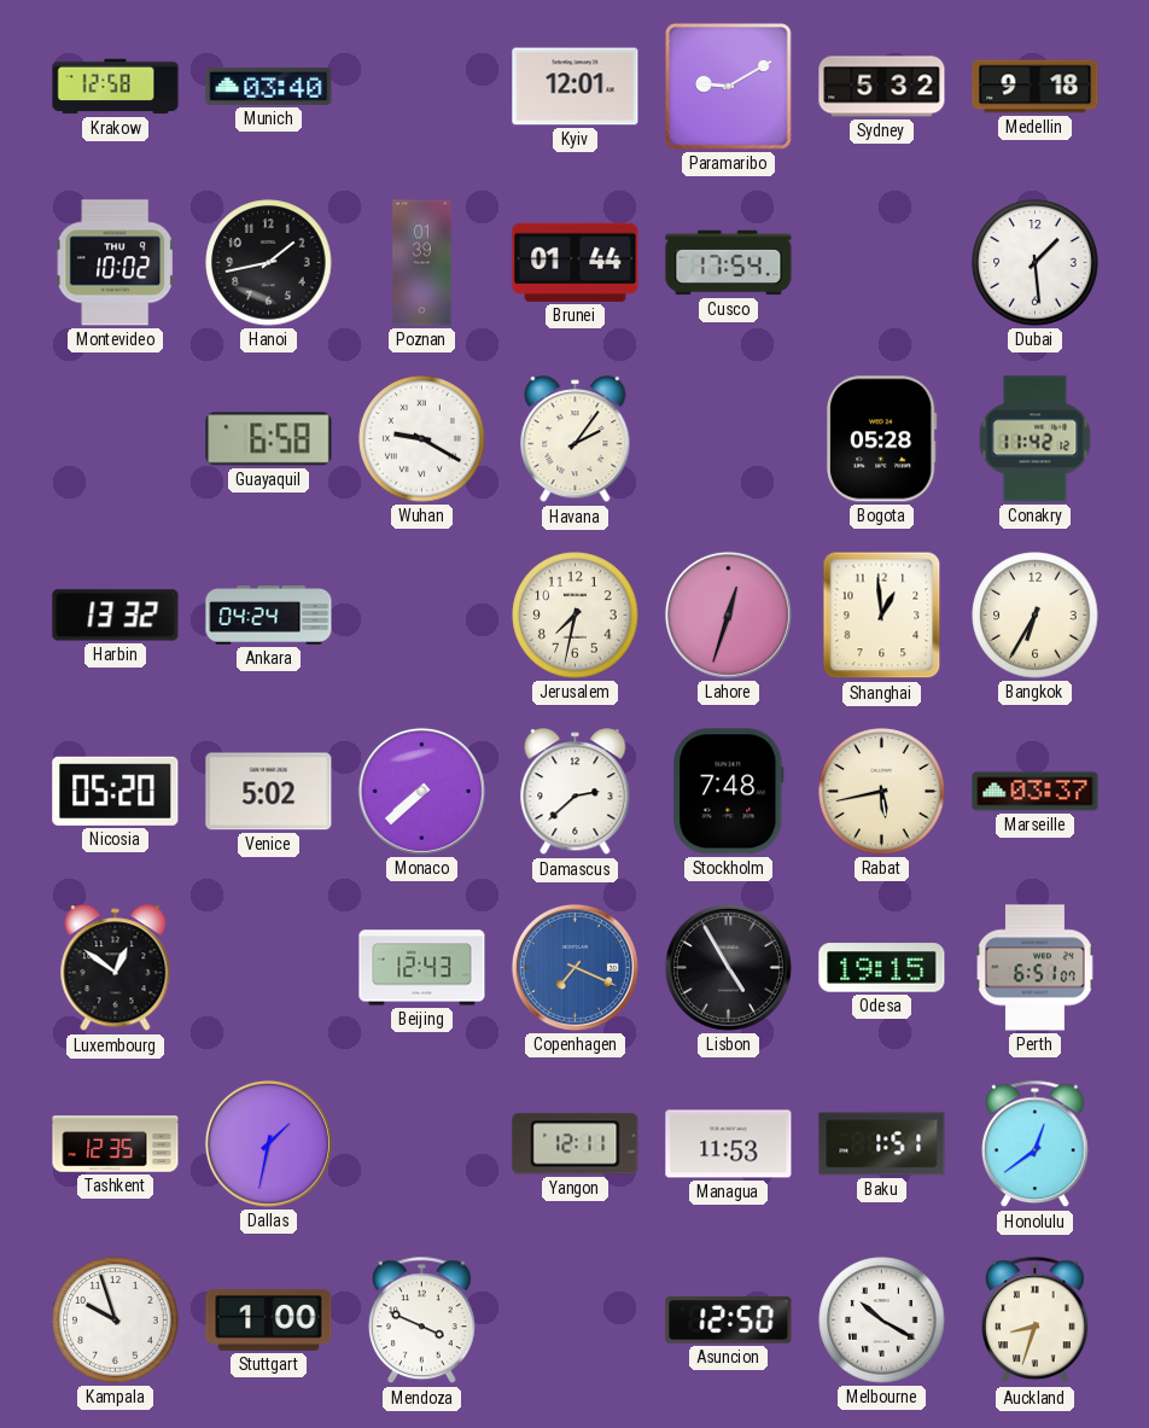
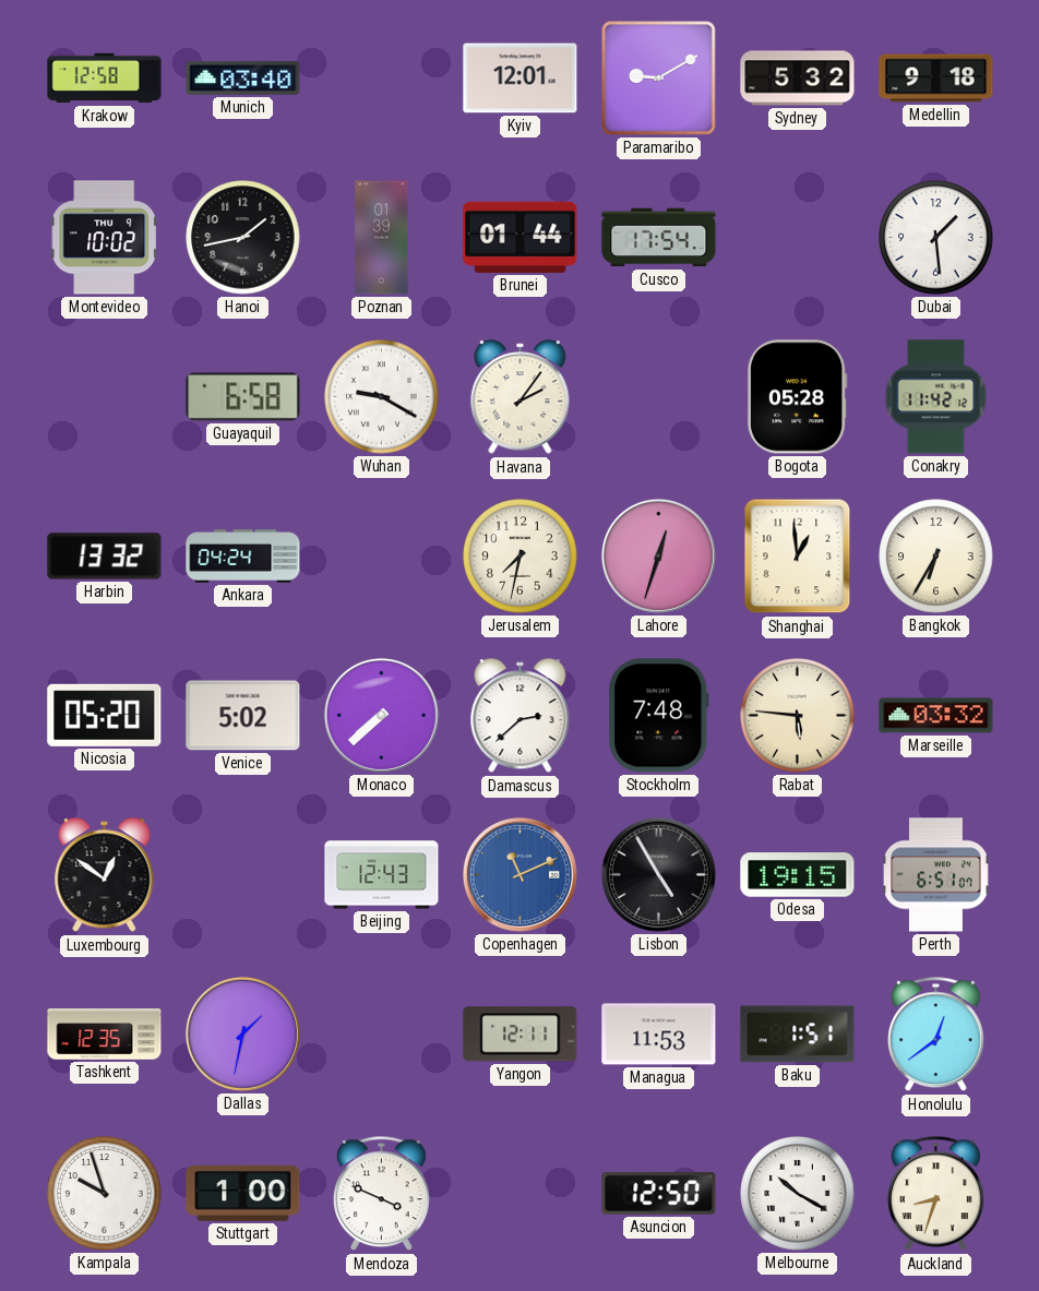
Rabat: 5:43 -> 5:46 (798, 716)
Marseille: 03:37 -> 03:32 (936, 716)
Copenhagen: 7:19 -> 11:11 (519, 874)
